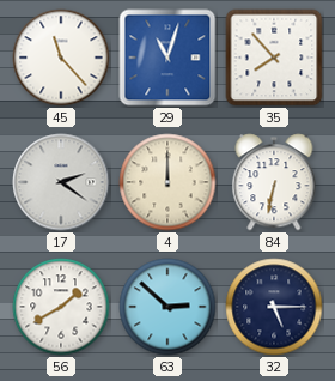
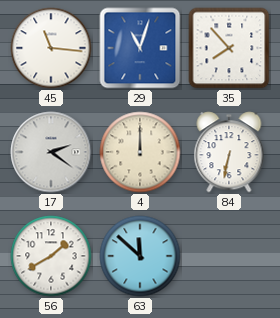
45: 11:23 -> 11:16 (51, 48)
63: 2:52 -> 11:52 (140, 256)
32: 5:15 -> none (274, 307)
